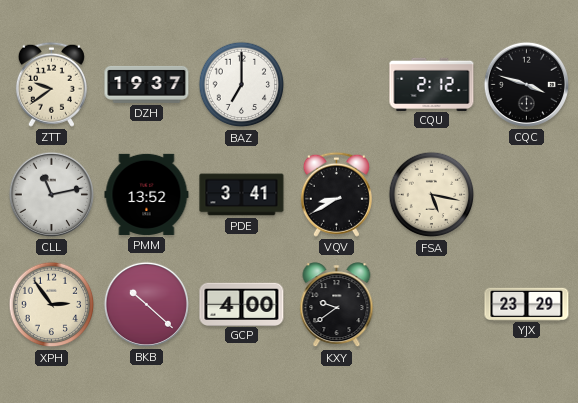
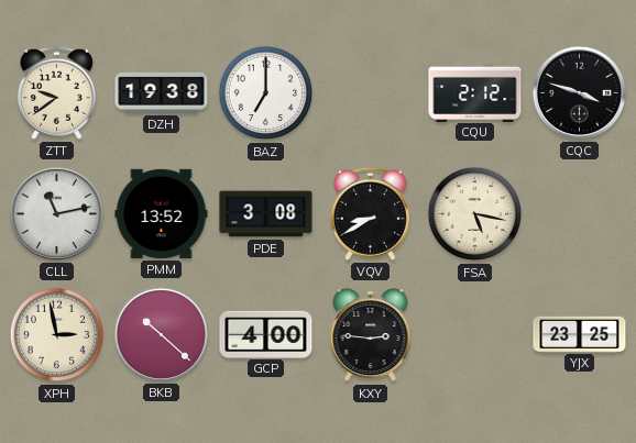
DZH: 19:37 -> 19:38 (162, 92)
PDE: 3:41 -> 3:08 (266, 214)
XPH: 2:54 -> 2:58 (57, 335)
KXY: 9:39 -> 2:46 (371, 335)
YJX: 23:29 -> 23:25 (580, 334)
